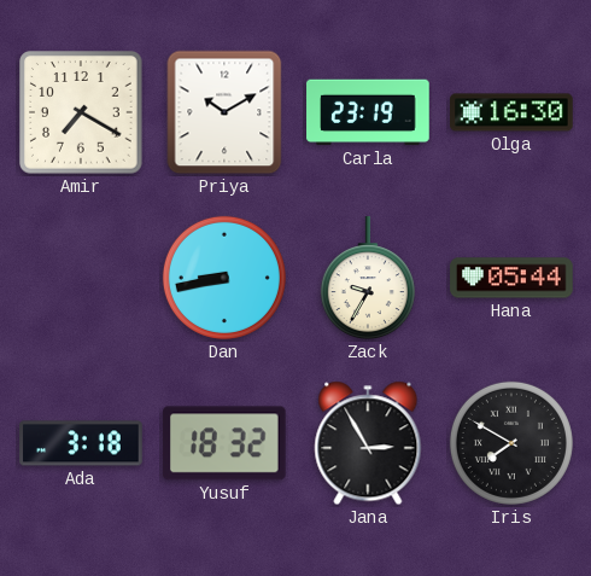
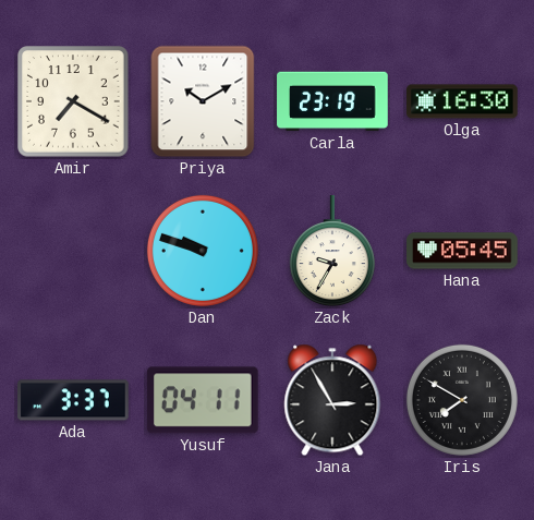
Dan: 8:43 -> 9:48 (203, 251)
Hana: 05:44 -> 05:45 (462, 251)
Ada: 3:18 -> 3:37 (73, 400)
Yusuf: 18:32 -> 04:11 (203, 400)
